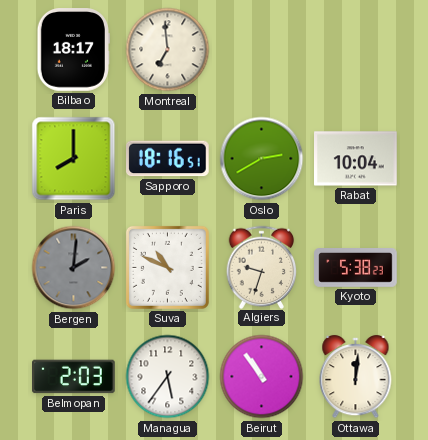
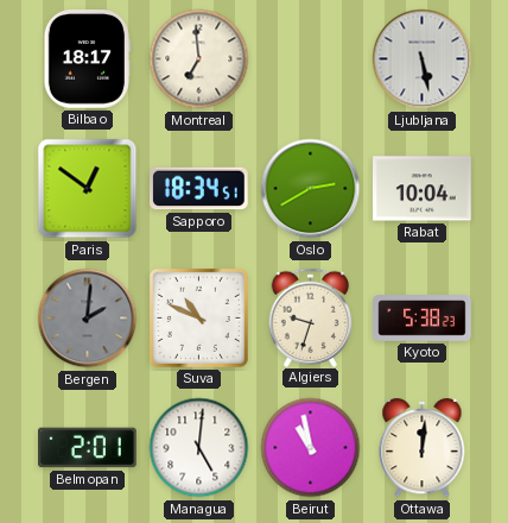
Ljubljana: none -> 5:28 (423, 59)
Paris: 8:00 -> 12:51 (88, 189)
Sapporo: 18:16 -> 18:34 (199, 189)
Belmopan: 2:03 -> 2:01 (88, 448)
Managua: 5:36 -> 5:01 (199, 448)
Beirut: 10:54 -> 10:58 (311, 448)
